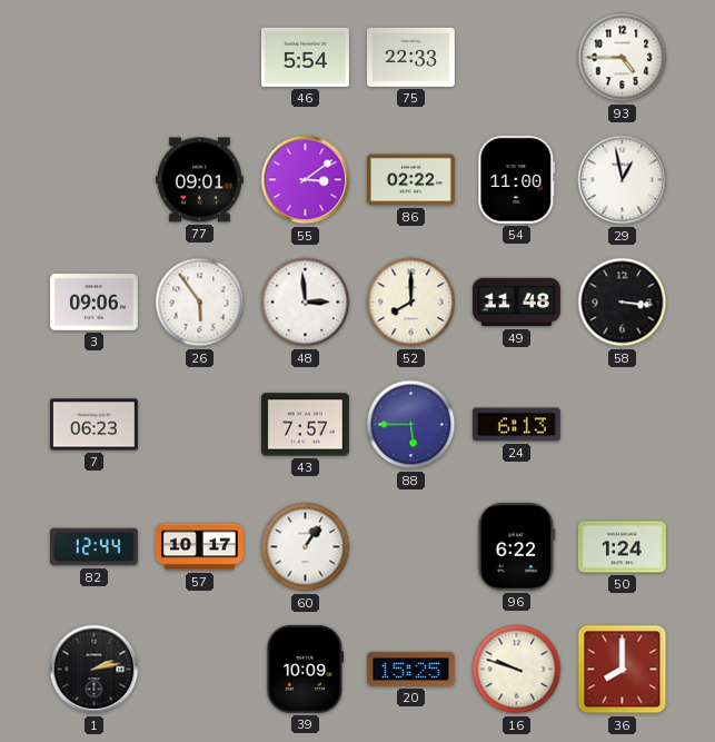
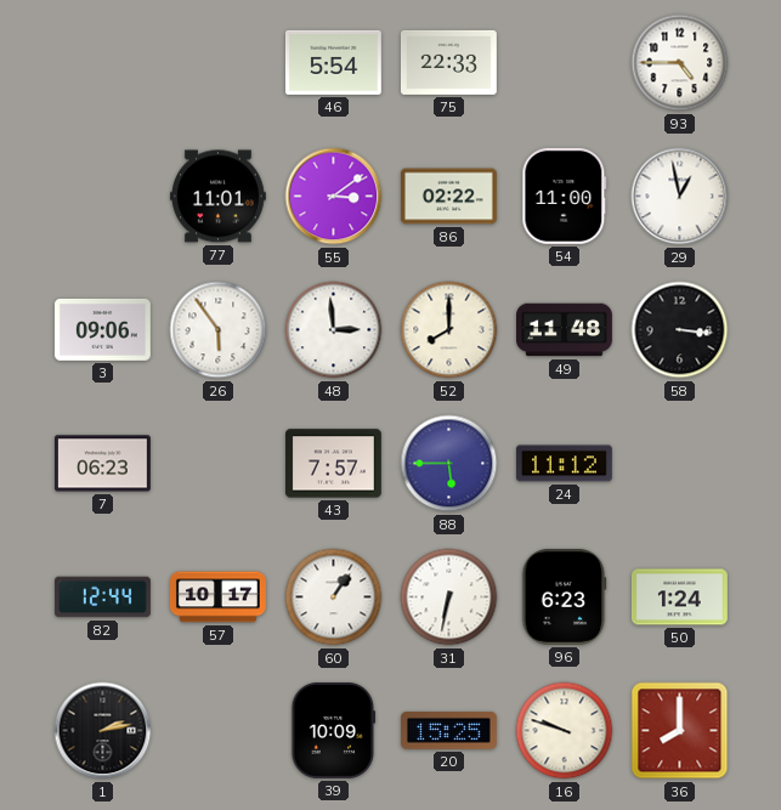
77: 09:01 -> 11:01 (217, 197)
24: 6:13 -> 11:12 (564, 464)
31: none -> 6:32 (449, 597)
96: 6:22 -> 6:23 (565, 596)
